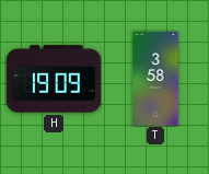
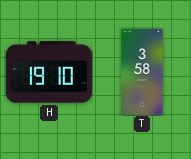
H: 19:09 -> 19:10 (49, 72)
